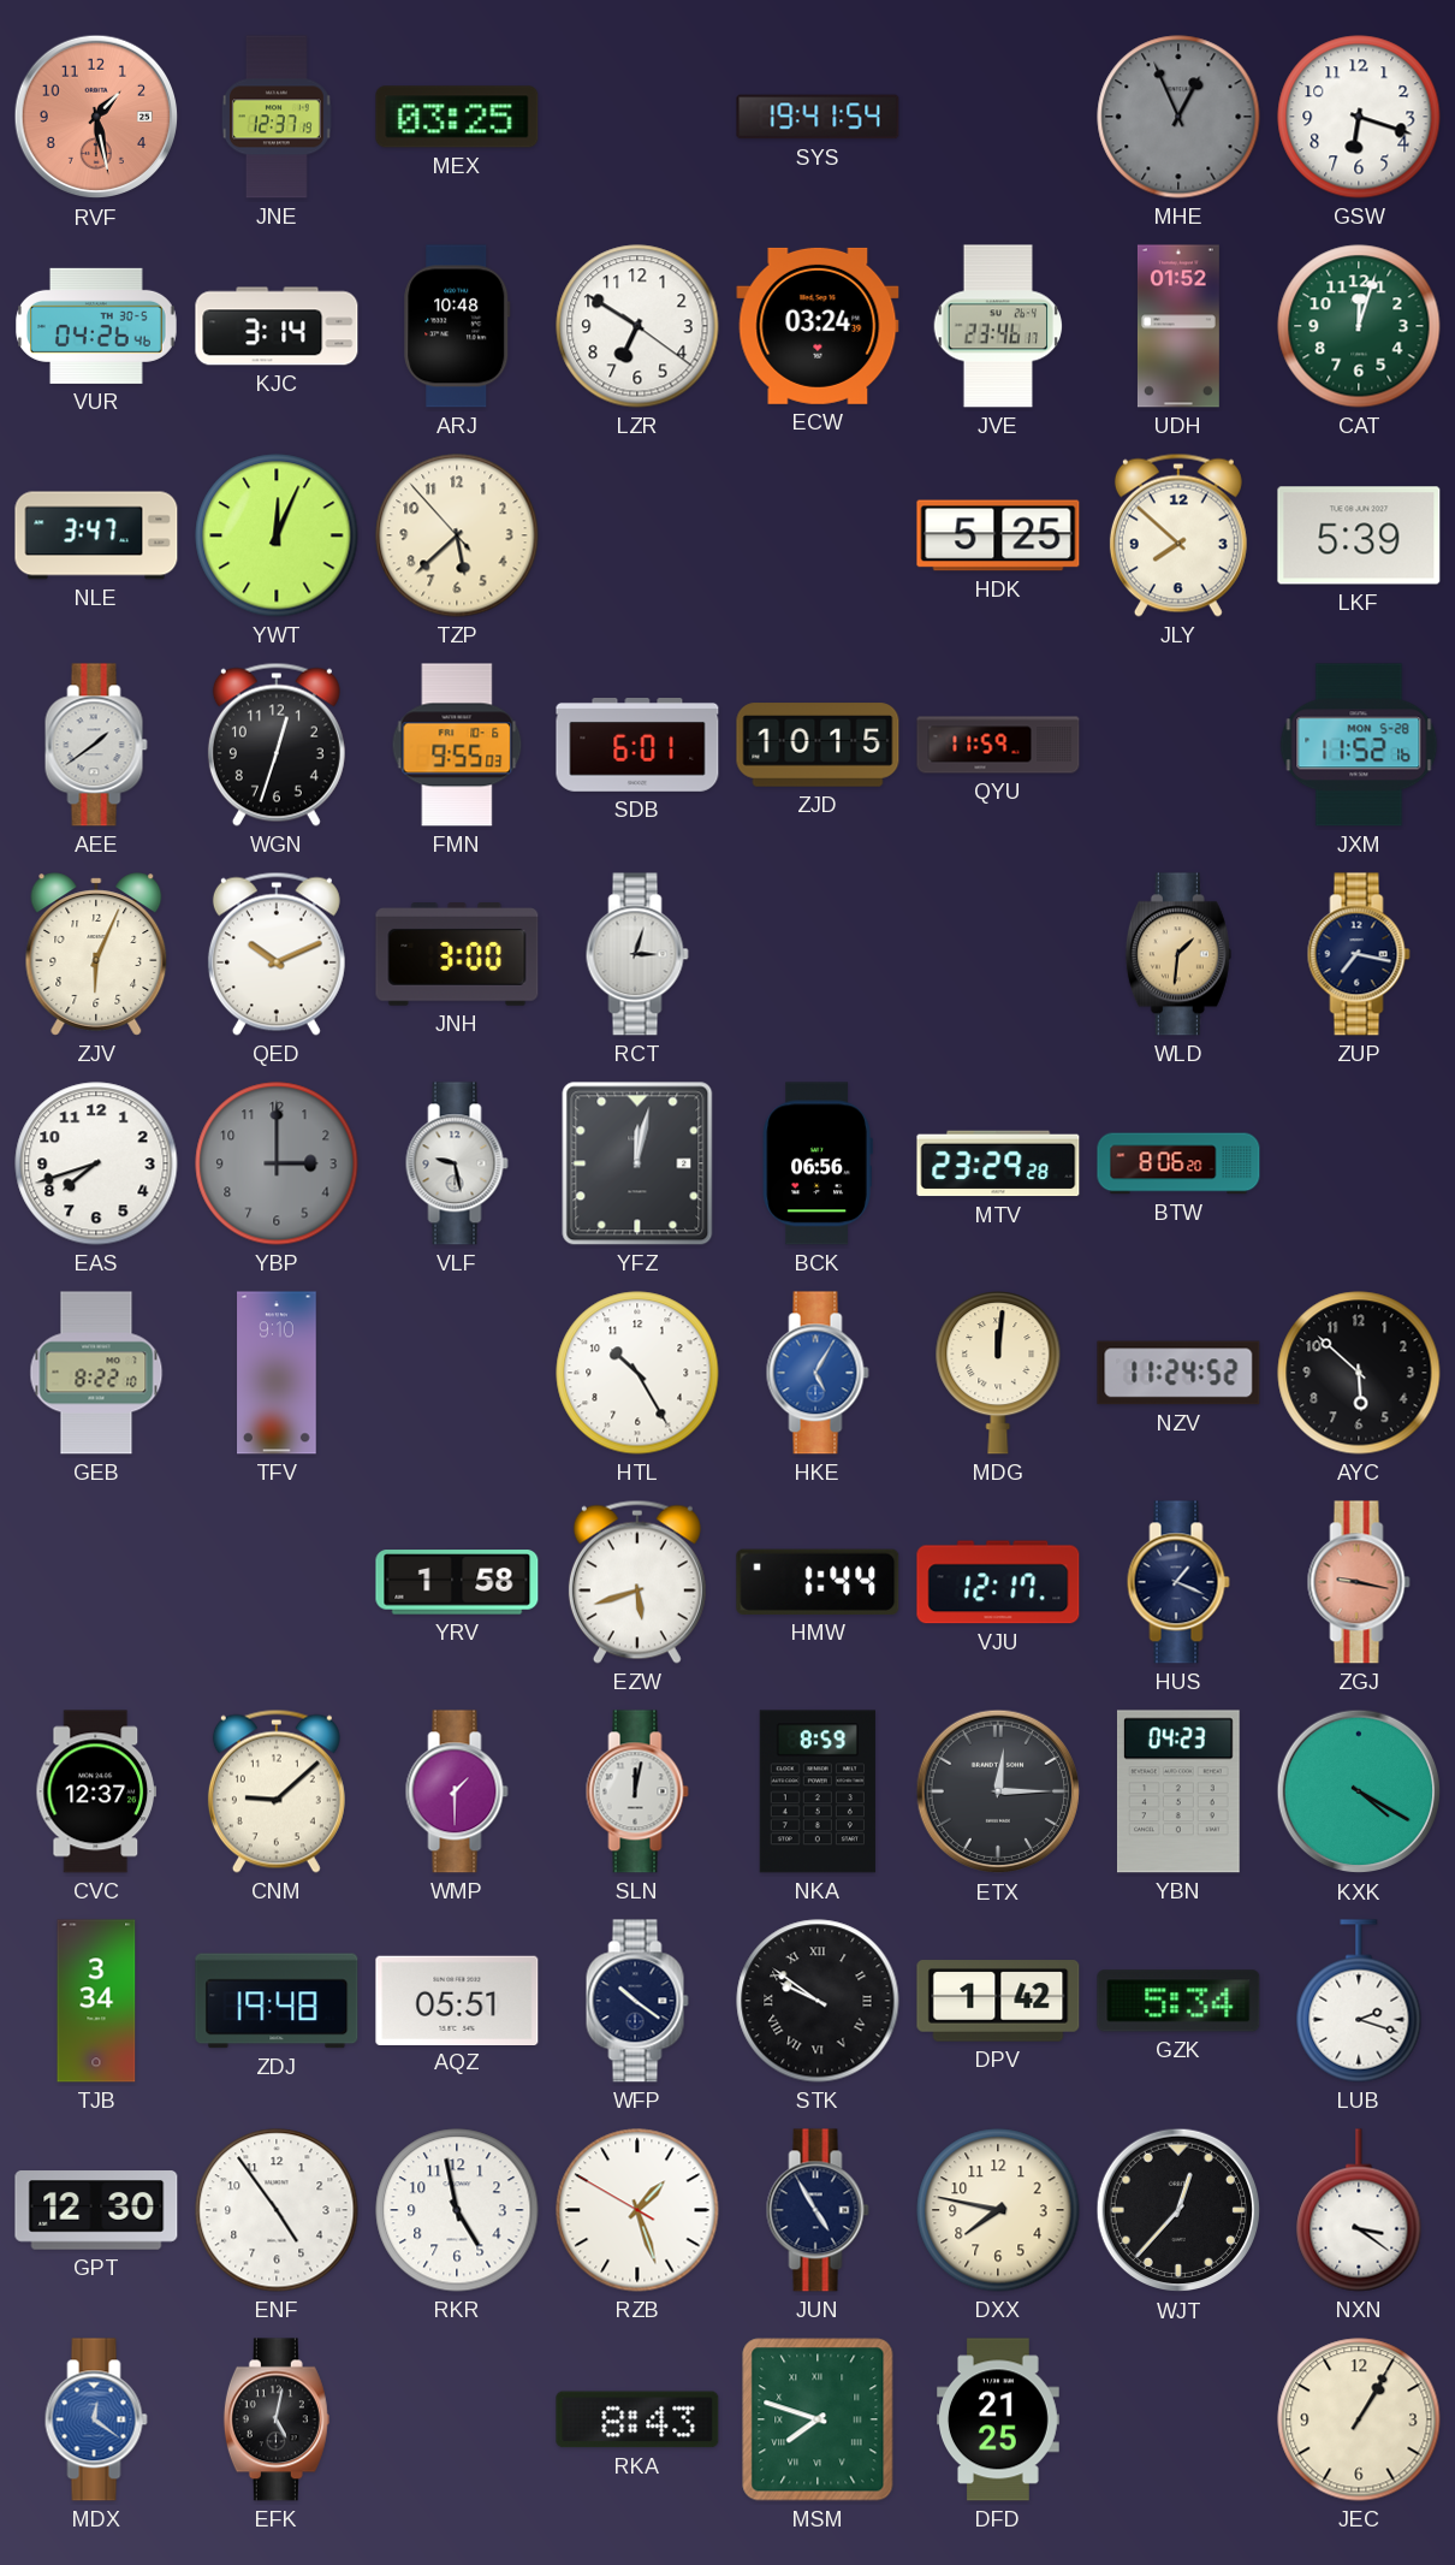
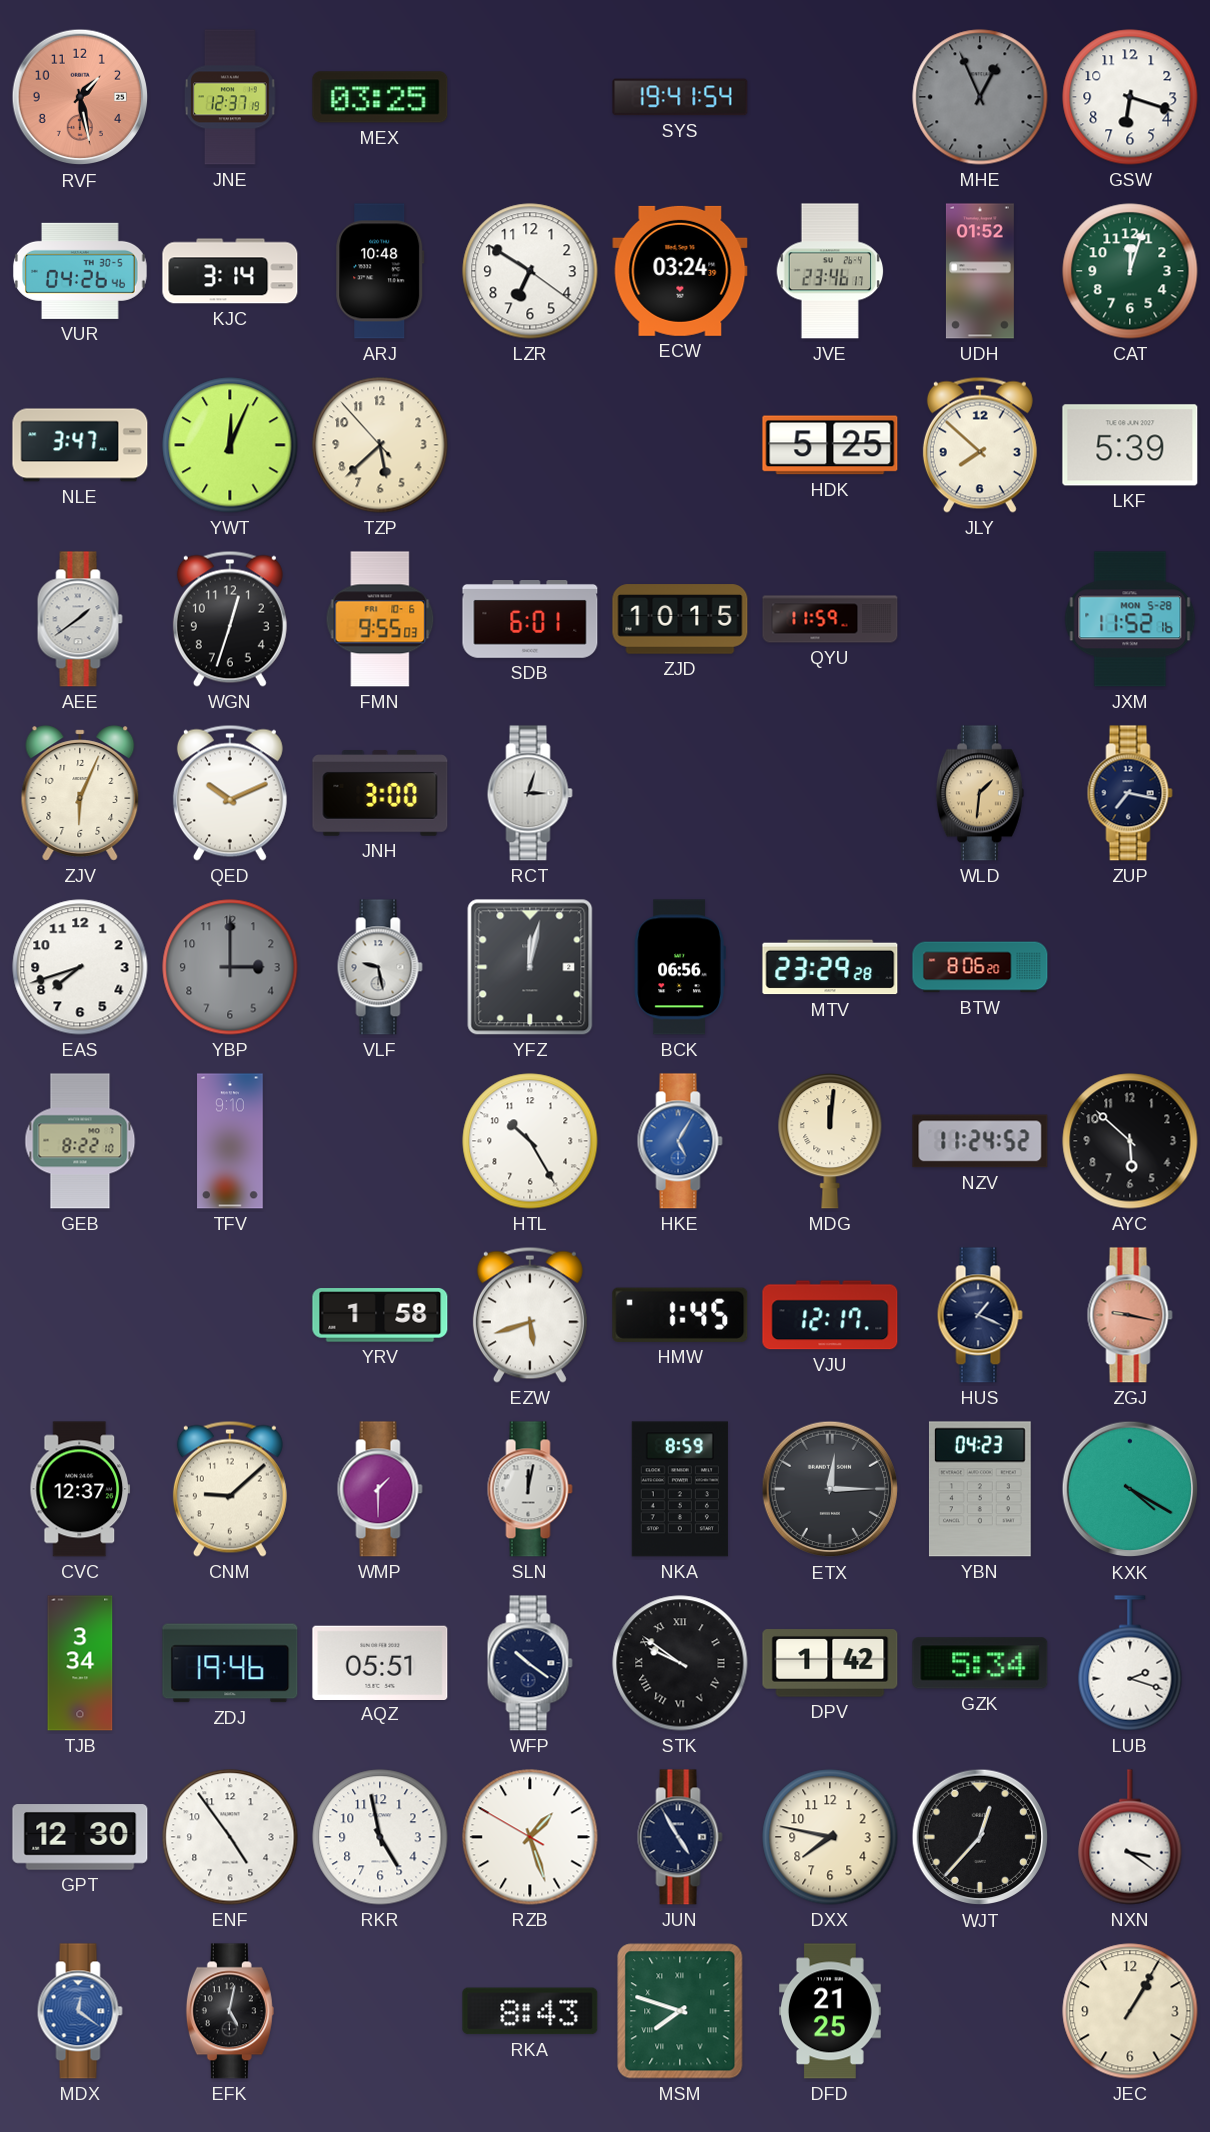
HMW: 1:44 -> 1:45 (680, 1315)
ZDJ: 19:48 -> 19:46 (230, 1663)
